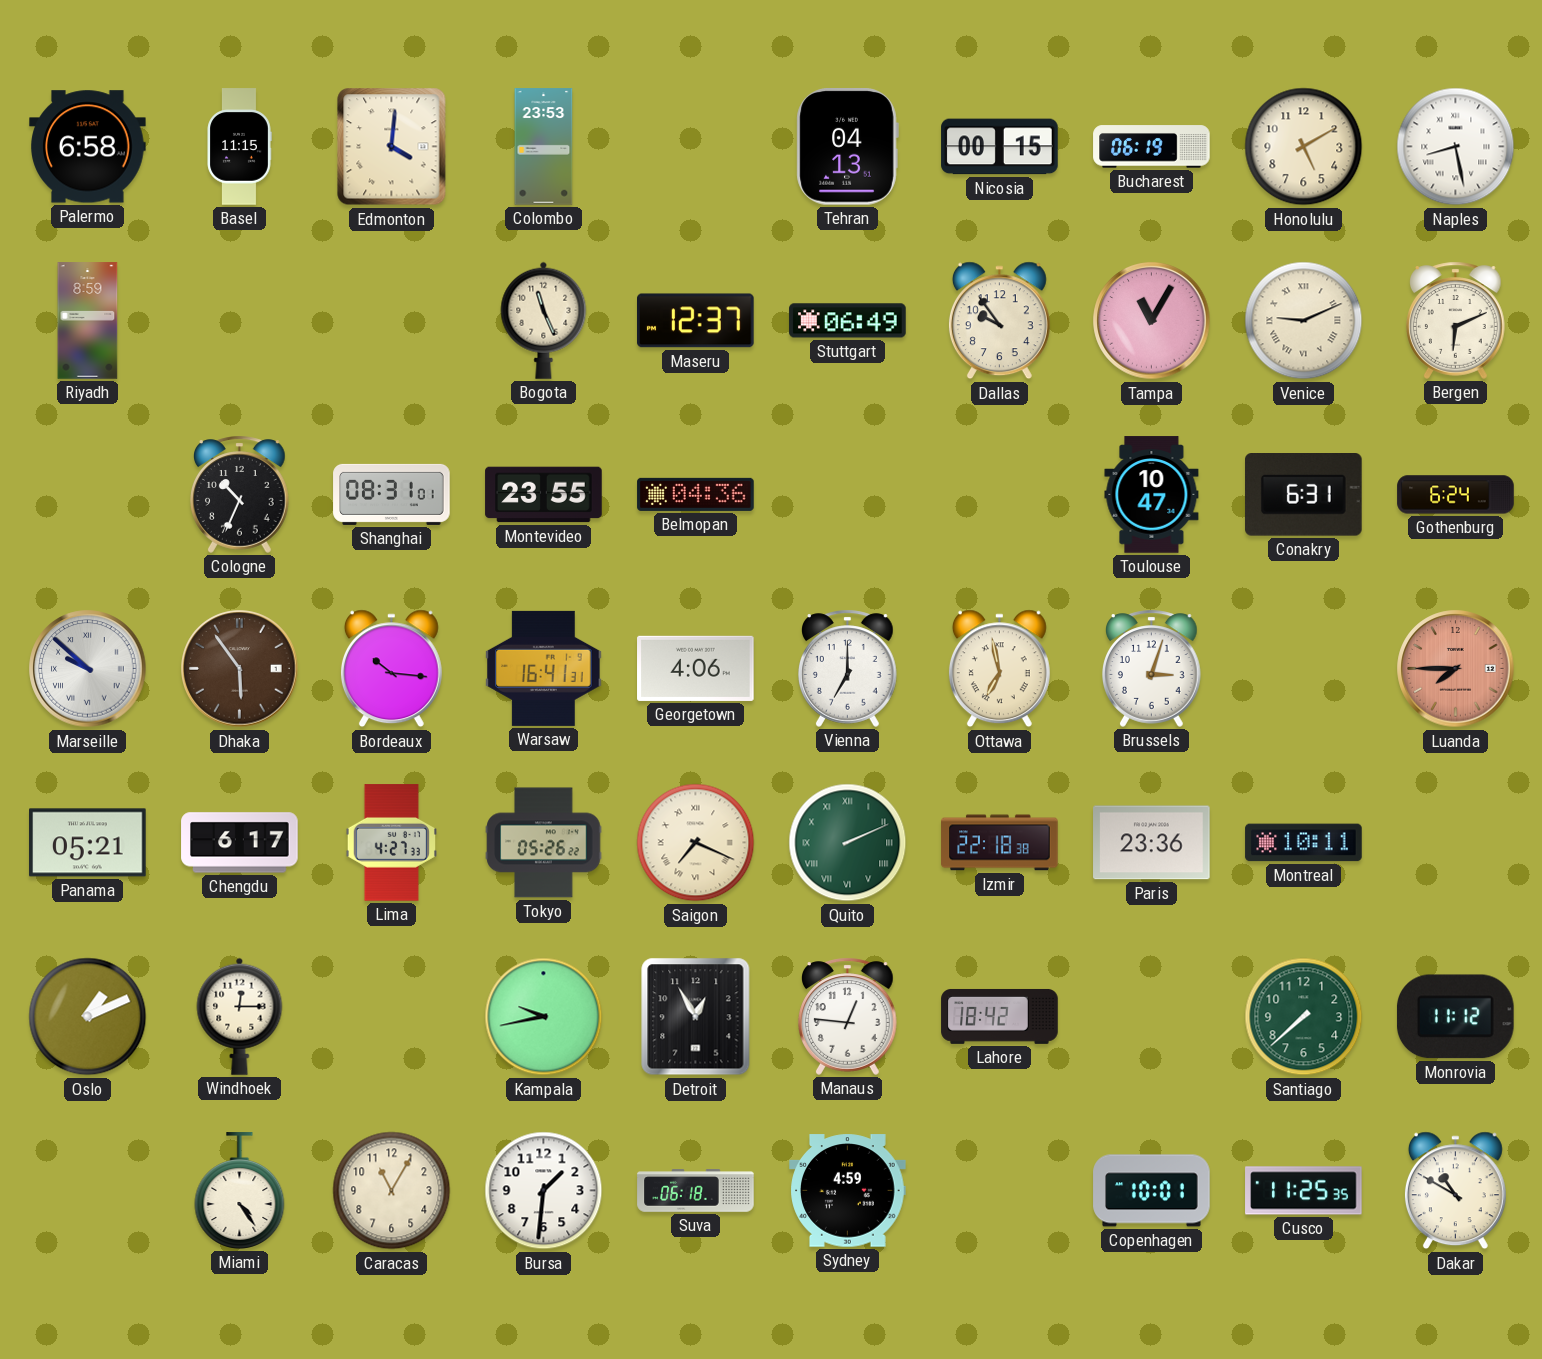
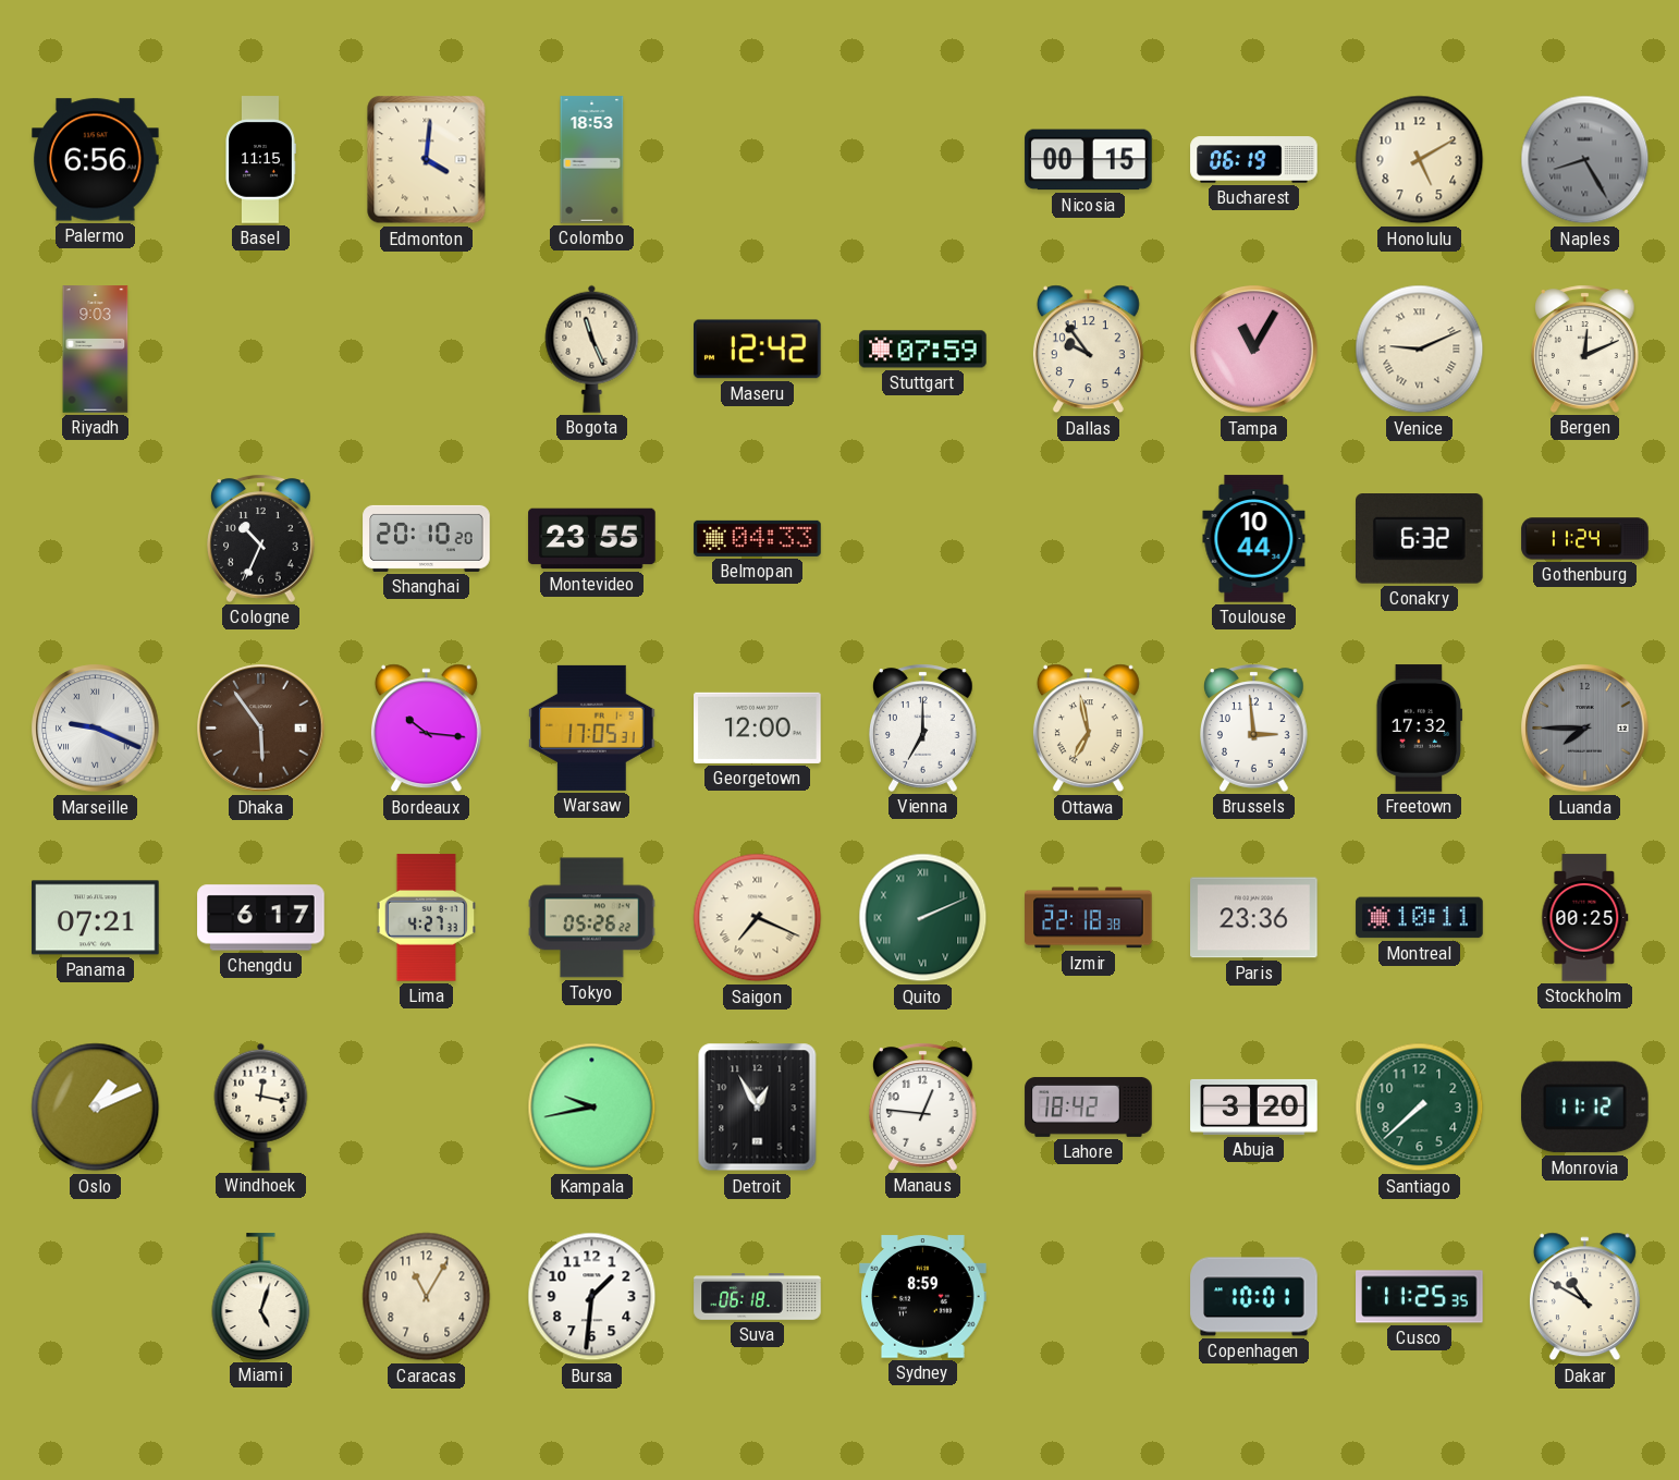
Palermo: 6:58 -> 6:56 (96, 160)
Colombo: 23:53 -> 18:53 (592, 160)
Tehran: 04:13 -> none (847, 147)
Naples: 8:28 -> 8:25 (1585, 160)
Naples dial: white -> grey (1585, 160)
Riyadh: 8:59 -> 9:03 (96, 350)
Maseru: 12:37 -> 12:42 (758, 350)
Stuttgart: 06:49 -> 07:59 (923, 350)
Bergen: 6:11 -> 12:11 (1585, 348)
Shanghai: 08:31 -> 20:10 (427, 538)
Belmopan: 04:36 -> 04:33 (758, 538)
Toulouse: 10:47 -> 10:44 (1254, 539)
Conakry: 6:31 -> 6:32 (1420, 539)
Gothenburg: 6:24 -> 11:24 (1585, 539)
Marseille: 9:52 -> 9:19 (96, 729)
Warsaw: 16:41 -> 17:05 (592, 727)
Georgetown: 4:06 -> 12:00 (758, 727)
Brussels: 3:03 -> 2:59 (1254, 727)
Freetown: none -> 17:32 (1419, 729)
Luanda dial: salmon -> grey (1585, 729)
Panama: 05:21 -> 07:21 (96, 918)
Stockholm: none -> 00:25 (1585, 918)
Windhoek: 12:15 -> 12:17 (261, 1106)
Abuja: none -> 3:20 (1254, 1106)
Miami: 4:24 -> 5:03 (261, 1297)
Sydney: 4:59 -> 8:59 (923, 1297)
